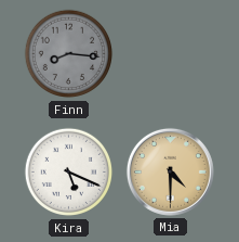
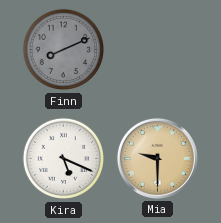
Finn: 8:16 -> 8:11 (64, 50)
Mia: 4:30 -> 9:30 (157, 158)
